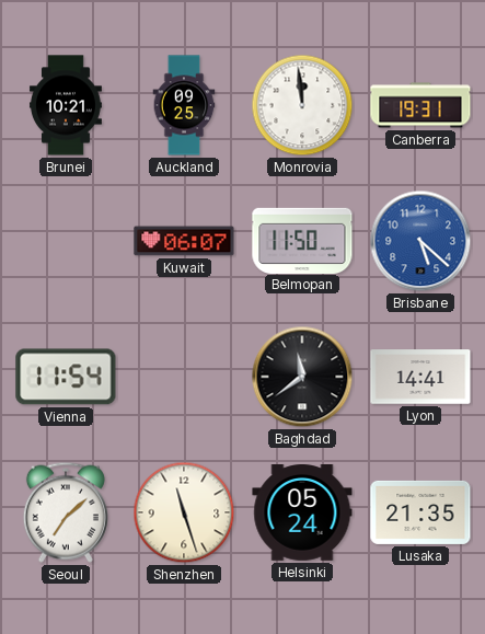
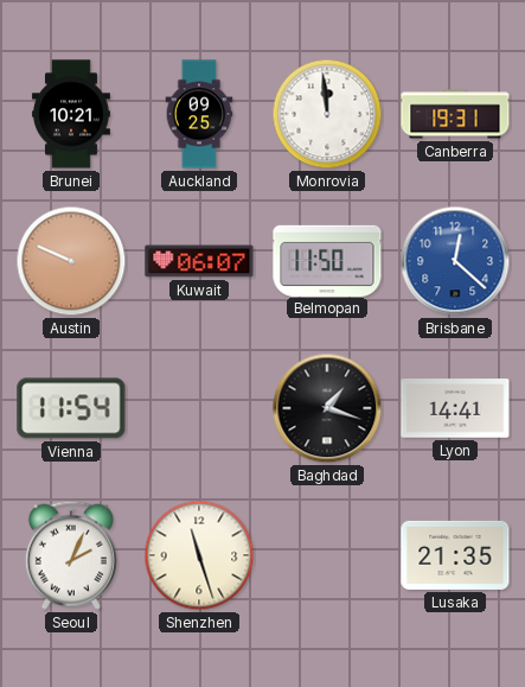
Austin: none -> 9:49 (71, 261)
Brisbane: 5:22 -> 12:22 (455, 261)
Baghdad: 11:39 -> 1:18 (327, 408)
Seoul: 7:08 -> 2:04 (71, 555)
Helsinki: 05:24 -> none (302, 514)
